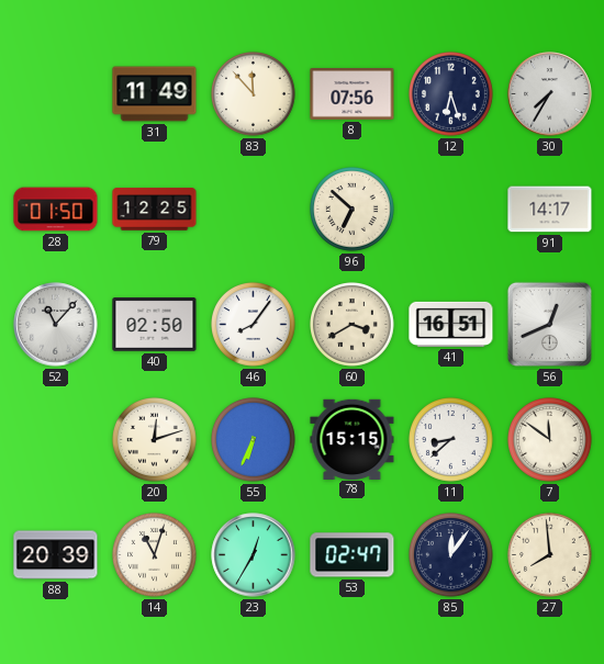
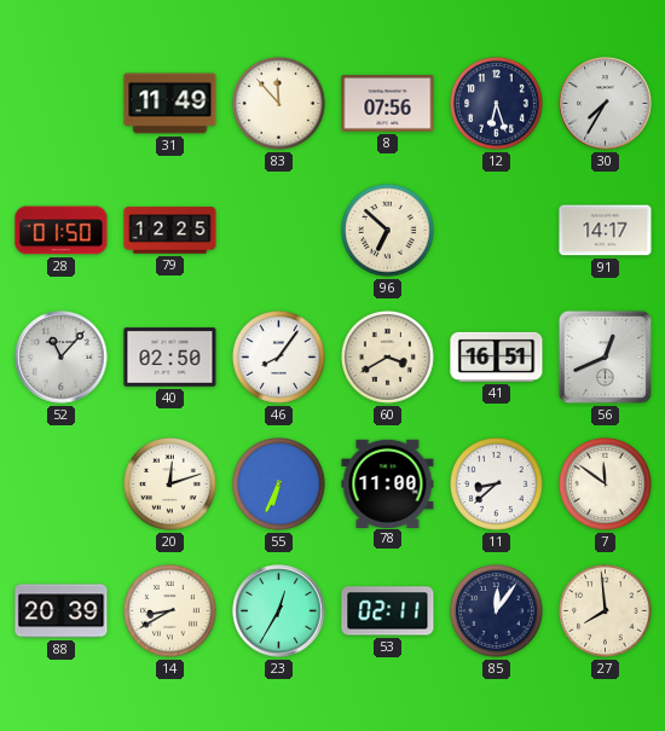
78: 15:15 -> 11:00 (388, 483)
14: 11:03 -> 8:40 (170, 611)
53: 02:47 -> 02:11 (388, 611)
